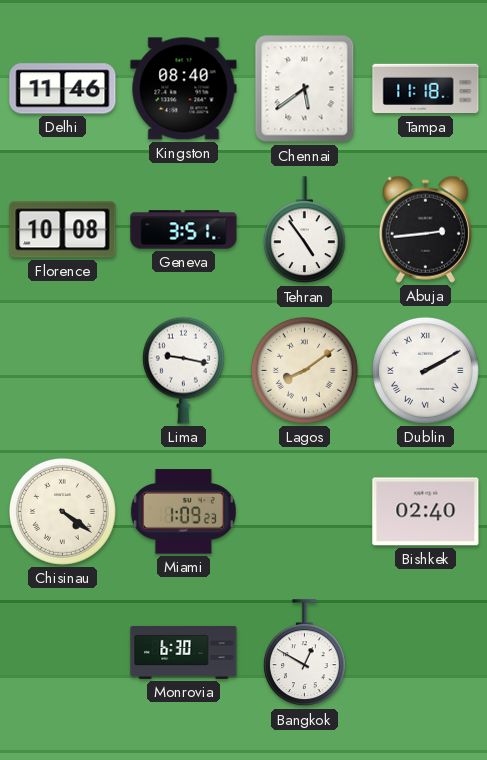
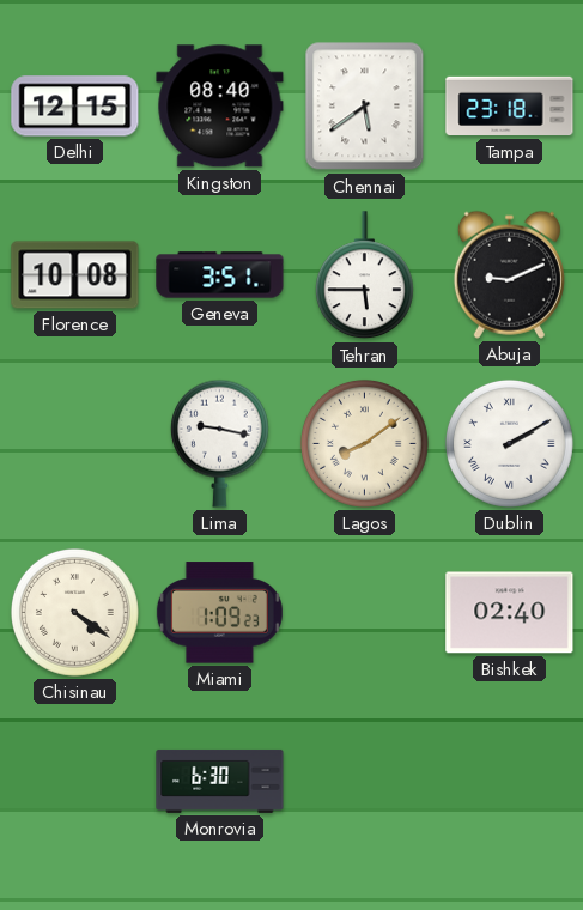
Delhi: 11:46 -> 12:15 (75, 107)
Tampa: 11:18 -> 23:18 (510, 107)
Tehran: 4:54 -> 5:45 (364, 275)
Abuja: 2:44 -> 9:11 (509, 274)
Bangkok: 12:50 -> none (304, 653)
